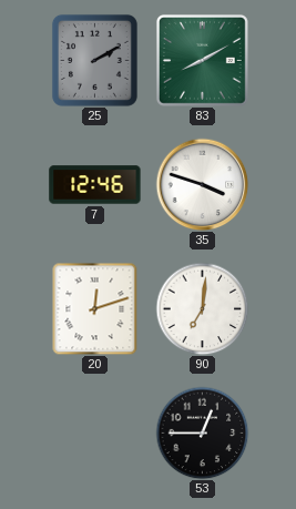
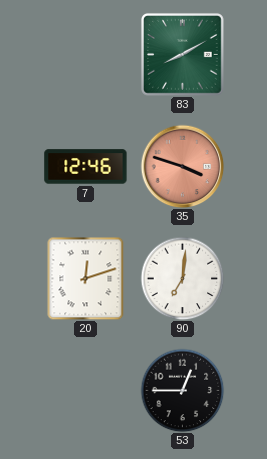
25: 2:10 -> none (94, 60)
35 dial: white -> salmon (182, 166)
